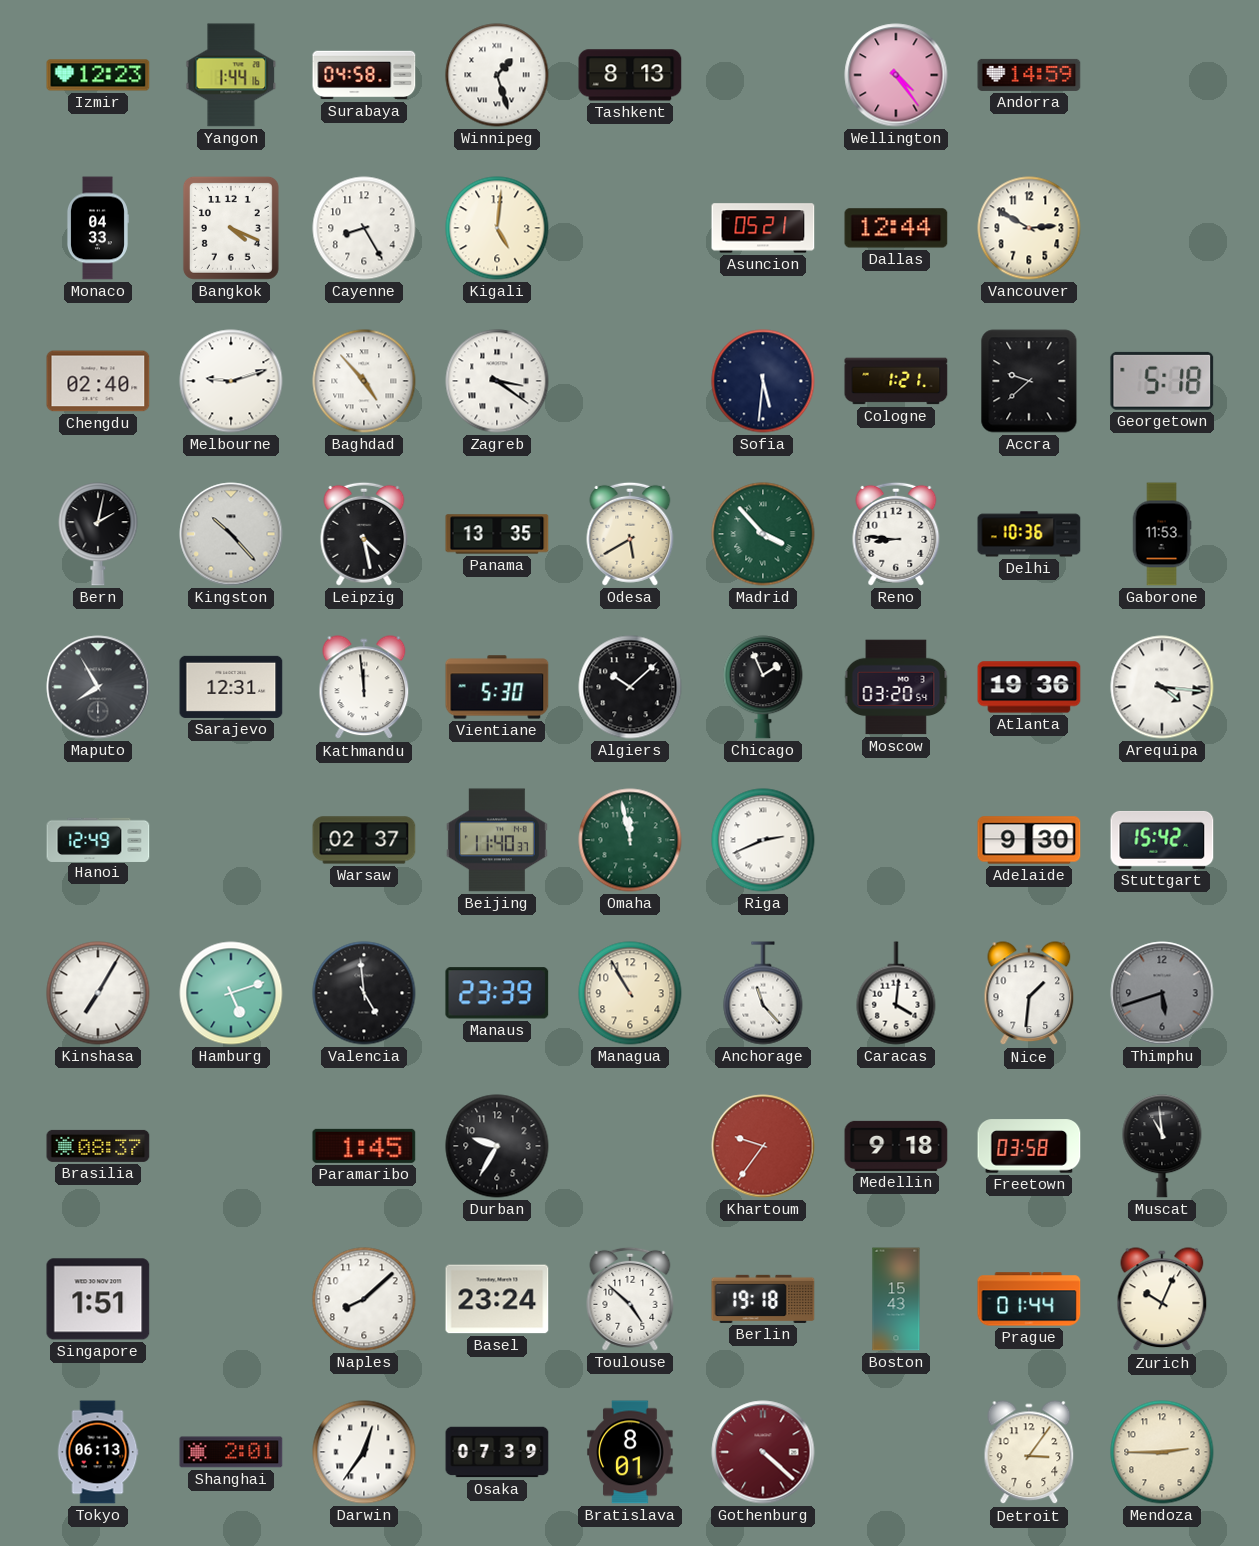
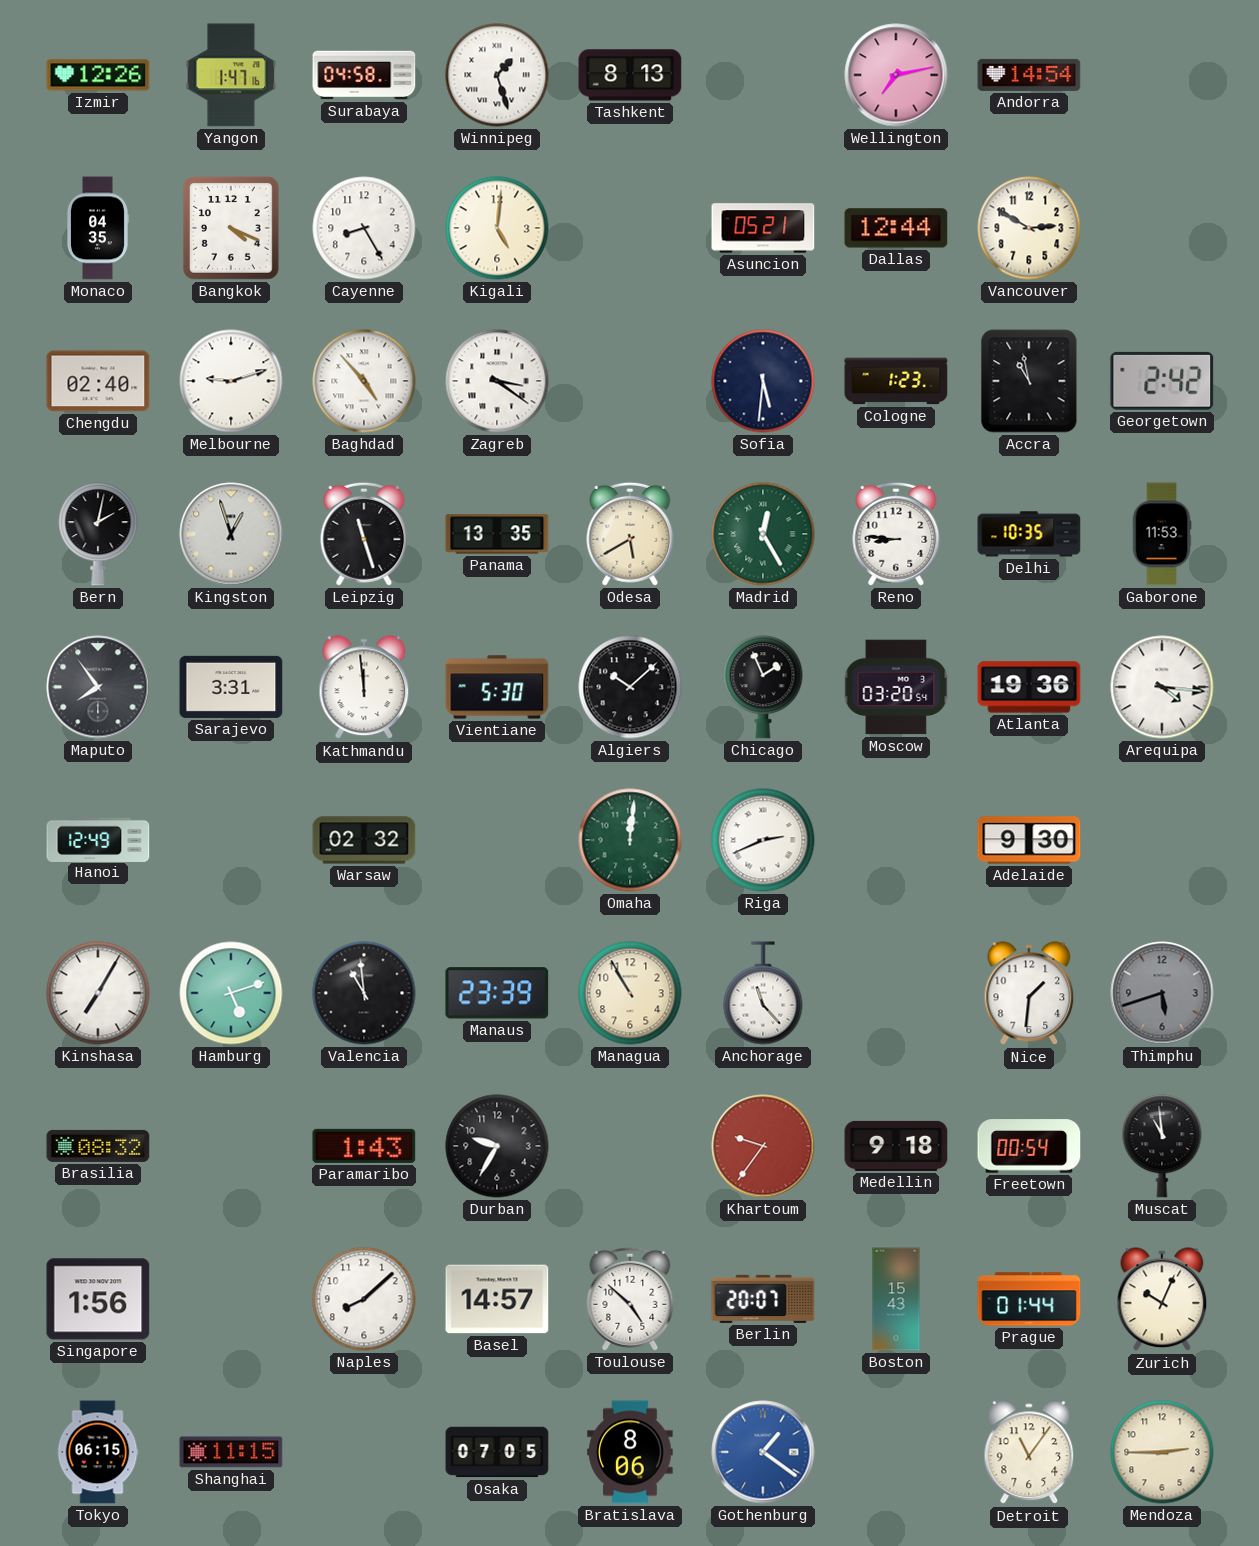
Izmir: 12:23 -> 12:26 (98, 75)
Yangon: 1:44 -> 1:47 (231, 75)
Wellington: 4:24 -> 7:13 (896, 75)
Andorra: 14:59 -> 14:54 (1029, 75)
Monaco: 04:33 -> 04:35 (97, 228)
Cologne: 1:21 -> 1:23 (896, 381)
Accra: 9:38 -> 10:58 (1029, 381)
Georgetown: 5:18 -> 2:42 (1162, 381)
Kingston: 10:23 -> 12:57 (231, 534)
Leipzig: 4:28 -> 11:27 (364, 534)
Madrid: 3:53 -> 12:25 (763, 534)
Delhi: 10:36 -> 10:35 (1029, 534)
Maputo: 7:55 -> 7:54 (98, 687)
Sarajevo: 12:31 -> 3:31 (231, 687)
Warsaw: 02:37 -> 02:32 (364, 840)
Beijing: 11:40 -> none (497, 840)
Omaha: 11:58 -> 12:01 (630, 840)
Stuttgart: 15:42 -> none (1162, 840)
Valencia: 4:59 -> 10:59 (364, 993)
Caracas: 4:01 -> none (896, 993)
Brasilia: 08:37 -> 08:32 (98, 1146)
Paramaribo: 1:45 -> 1:43 (364, 1146)
Freetown: 03:58 -> 00:54 (1029, 1146)
Singapore: 1:51 -> 1:56 (98, 1299)
Basel: 23:24 -> 14:57 (497, 1299)
Berlin: 19:18 -> 20:07 (763, 1299)
Tokyo: 06:13 -> 06:15 (98, 1452)
Shanghai: 2:01 -> 11:15 (231, 1452)
Darwin: 12:36 -> none (364, 1452)
Osaka: 07:39 -> 07:05 (497, 1452)
Bratislava: 8:01 -> 8:06 (630, 1452)
Gothenburg: 4:22 -> 1:21 (763, 1452)
Gothenburg dial: burgundy -> blue (763, 1452)
Detroit: 3:06 -> 11:06 (1029, 1453)
